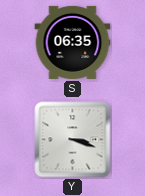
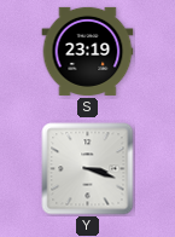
S: 06:35 -> 23:19 (88, 51)
